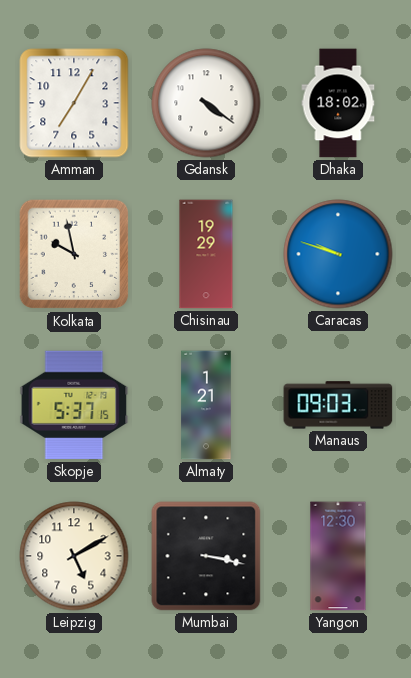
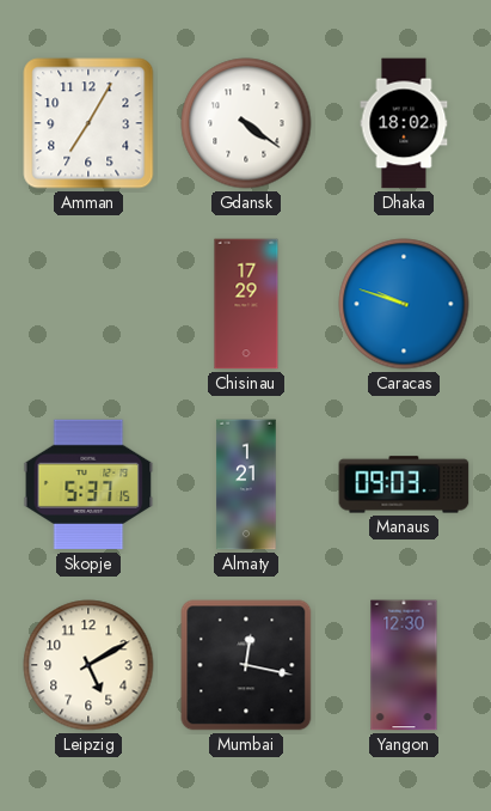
Kolkata: 9:58 -> none (74, 254)
Chisinau: 19:29 -> 17:29 (246, 304)
Mumbai: 3:17 -> 12:17 (246, 665)
